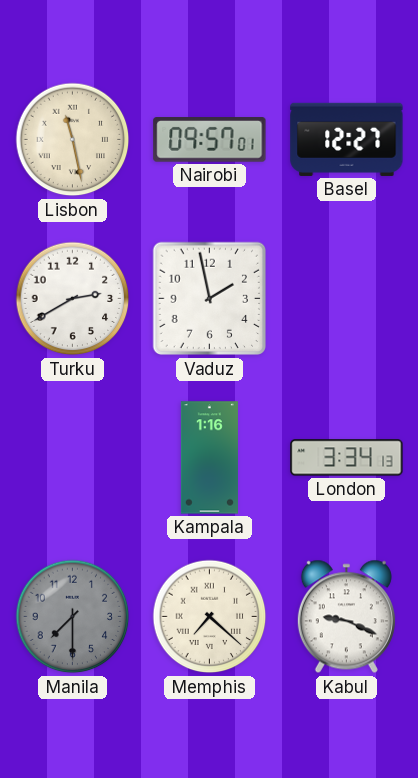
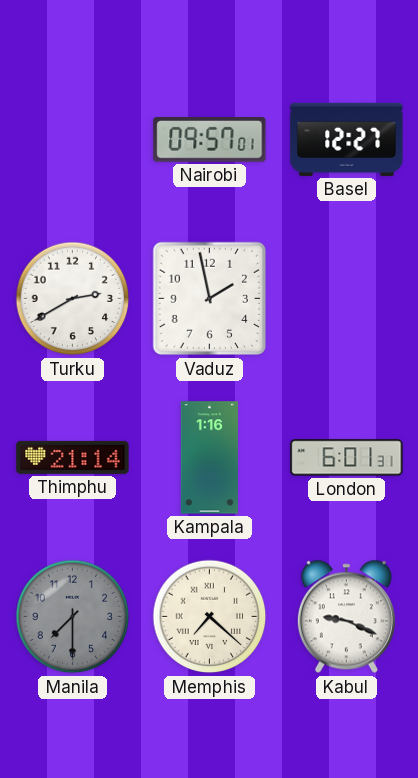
Lisbon: 11:28 -> none (73, 140)
Thimphu: none -> 21:14 (73, 457)
London: 3:34 -> 6:01 (347, 458)
